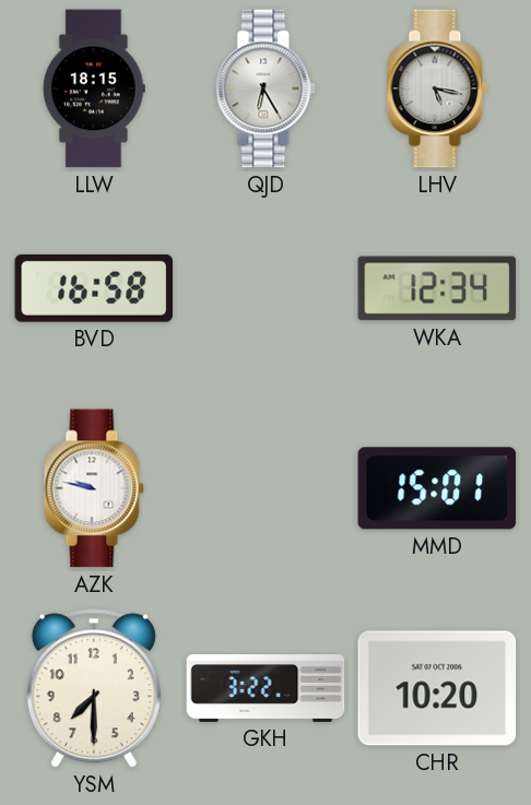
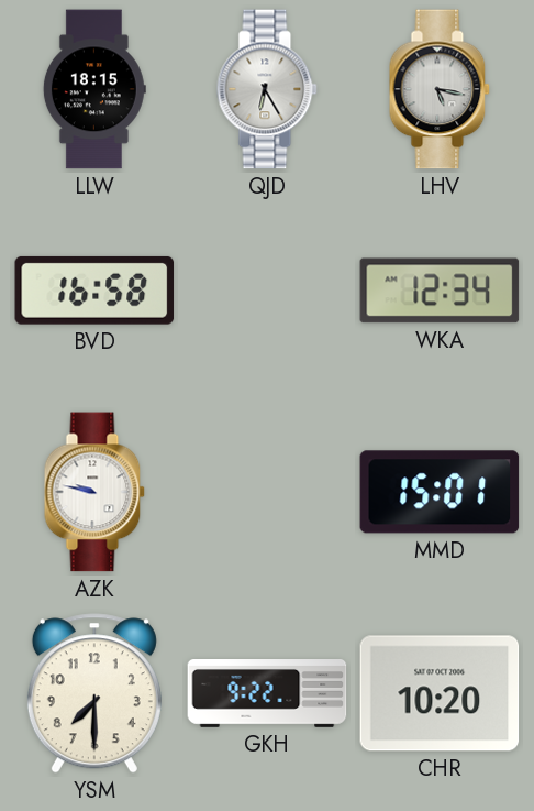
GKH: 3:22 -> 9:22 (267, 694)
